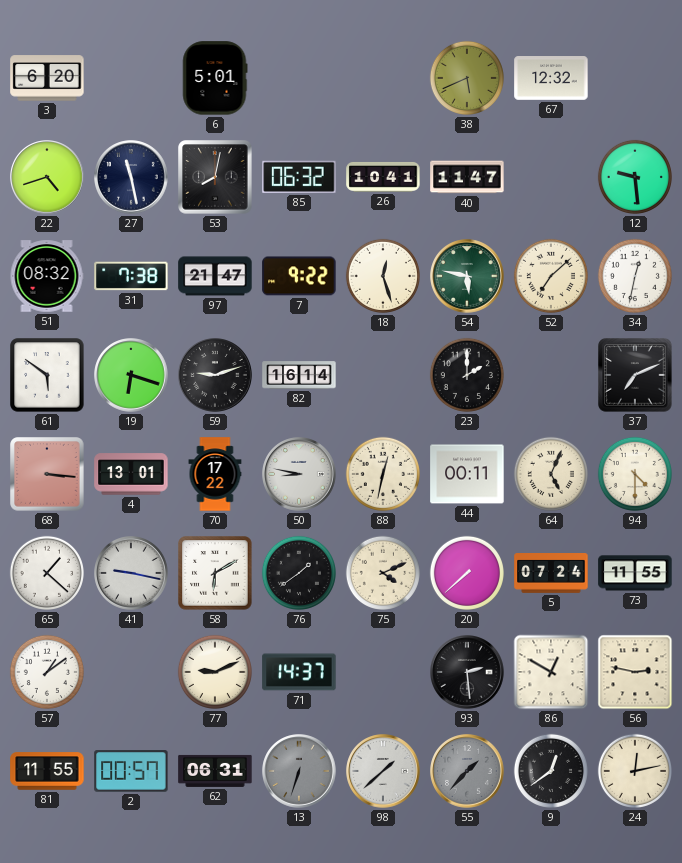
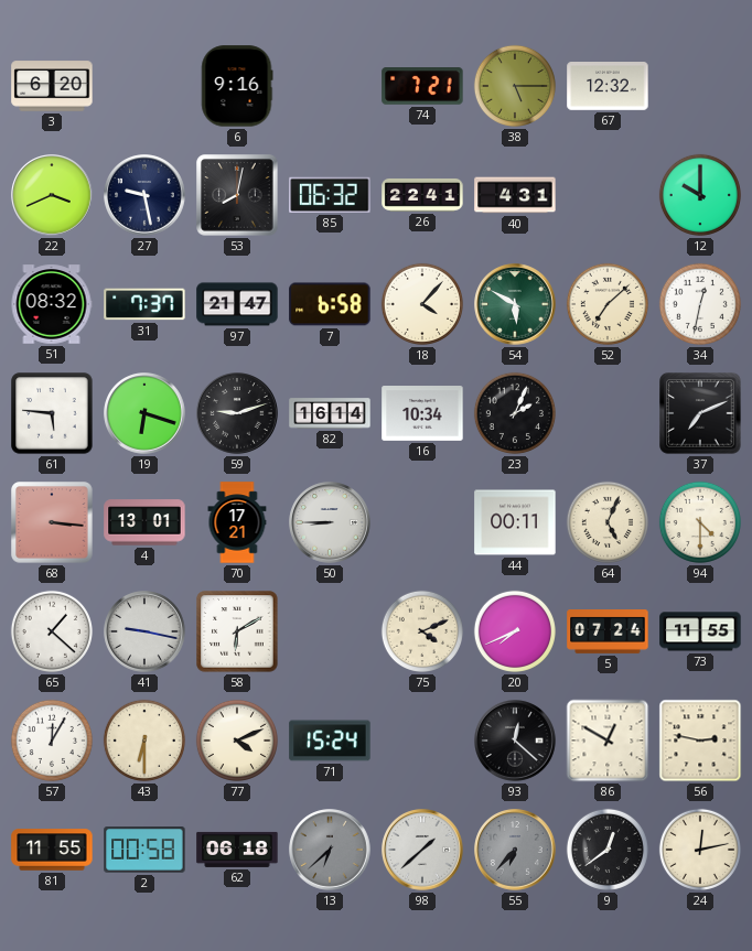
6: 5:01 -> 9:16 (237, 86)
74: none -> 7:21 (422, 86)
38: 5:41 -> 5:15 (515, 86)
22: 4:42 -> 3:41 (52, 195)
27: 11:28 -> 9:28 (144, 195)
26: 10:41 -> 22:41 (422, 195)
40: 11:47 -> 4:31 (515, 195)
12: 9:29 -> 10:00 (700, 195)
31: 7:38 -> 7:37 (144, 304)
7: 9:22 -> 6:58 (330, 304)
18: 12:27 -> 4:07 (422, 304)
54: 5:47 -> 5:50 (515, 304)
61: 5:51 -> 5:46 (52, 413)
16: none -> 10:34 (422, 414)
23: 2:00 -> 2:04 (515, 413)
70: 17:22 -> 17:21 (237, 522)
50: 8:47 -> 8:45 (330, 522)
88: 12:32 -> none (383, 474)
76: 1:39 -> none (299, 573)
20: 7:38 -> 7:41 (515, 631)
57: 1:09 -> 12:05 (52, 741)
43: none -> 6:30 (144, 741)
77: 9:11 -> 4:11 (237, 741)
71: 14:37 -> 15:24 (330, 741)
93: 2:29 -> 12:22 (515, 741)
2: 00:57 -> 00:58 (144, 850)
62: 06:31 -> 06:18 (237, 850)
13: 6:33 -> 6:38 (330, 850)
55: 1:37 -> 6:37 (515, 850)
